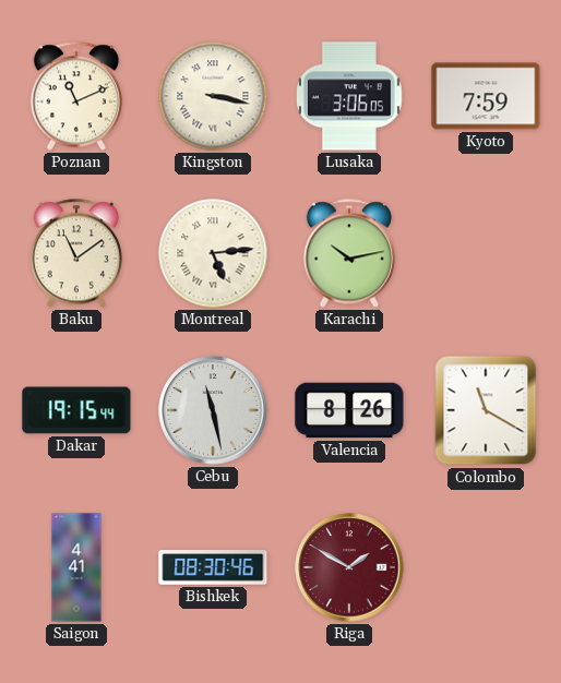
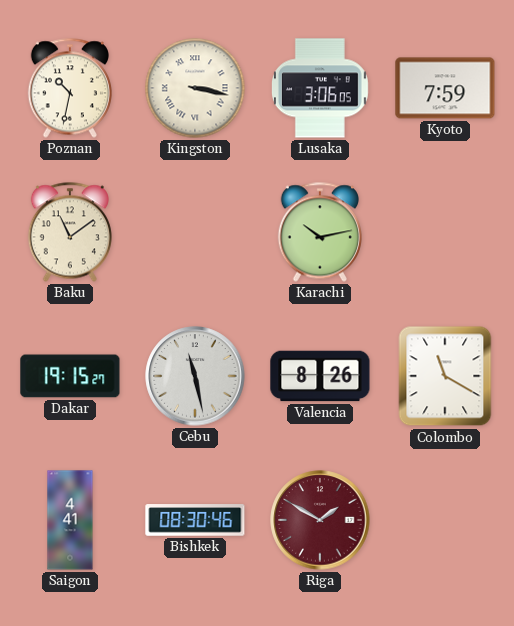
Poznan: 11:11 -> 10:32 (70, 88)
Montreal: 5:14 -> none (213, 253)
Dakar: 19:15:44 -> 19:15:27 (70, 376)
